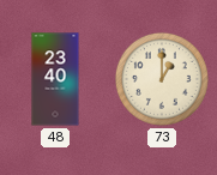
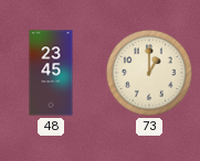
48: 23:40 -> 23:45 (51, 73)
